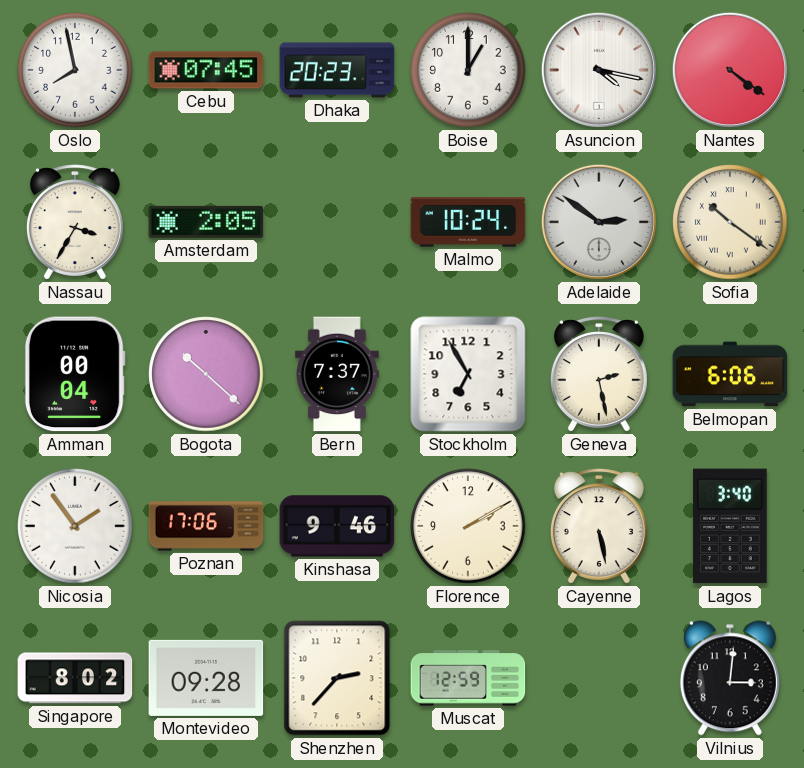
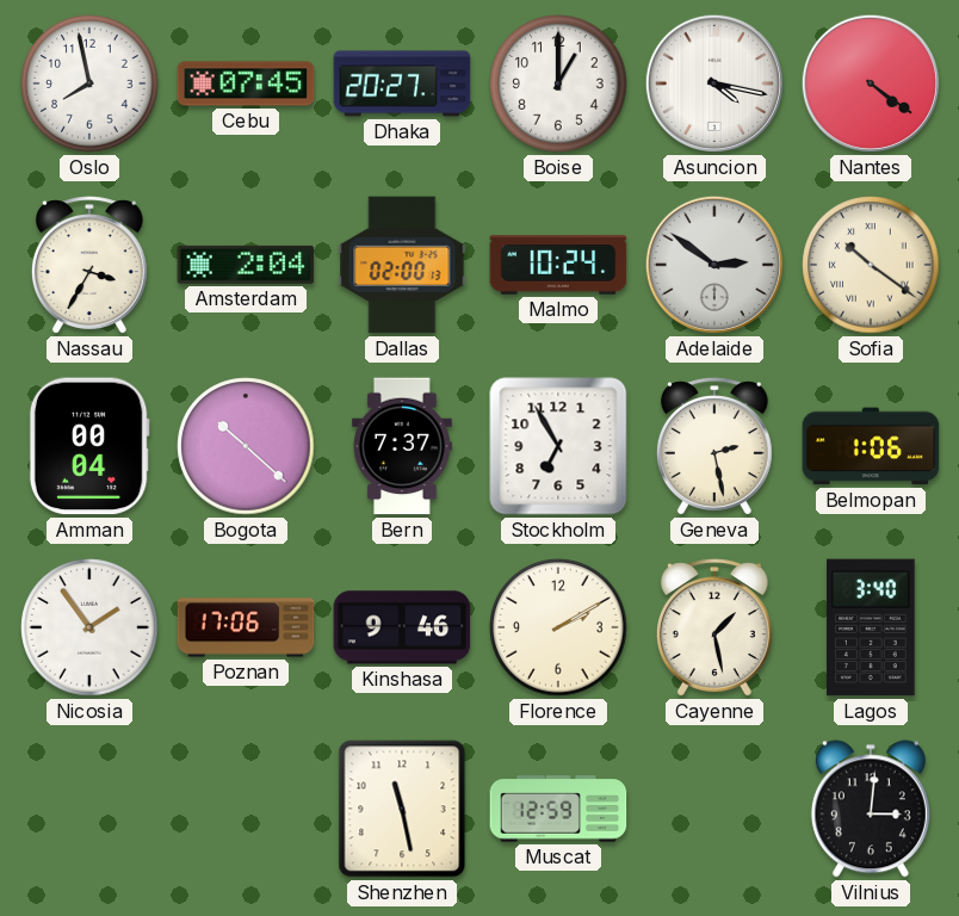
Dhaka: 20:23 -> 20:27 (402, 83)
Amsterdam: 2:05 -> 2:04 (246, 265)
Dallas: none -> 02:00 (402, 265)
Belmopan: 6:06 -> 1:06 (871, 446)
Cayenne: 5:28 -> 1:28 (714, 627)
Singapore: 8:02 -> none (75, 678)
Montevideo: 09:28 -> none (206, 678)
Shenzhen: 2:37 -> 11:28 (402, 809)
